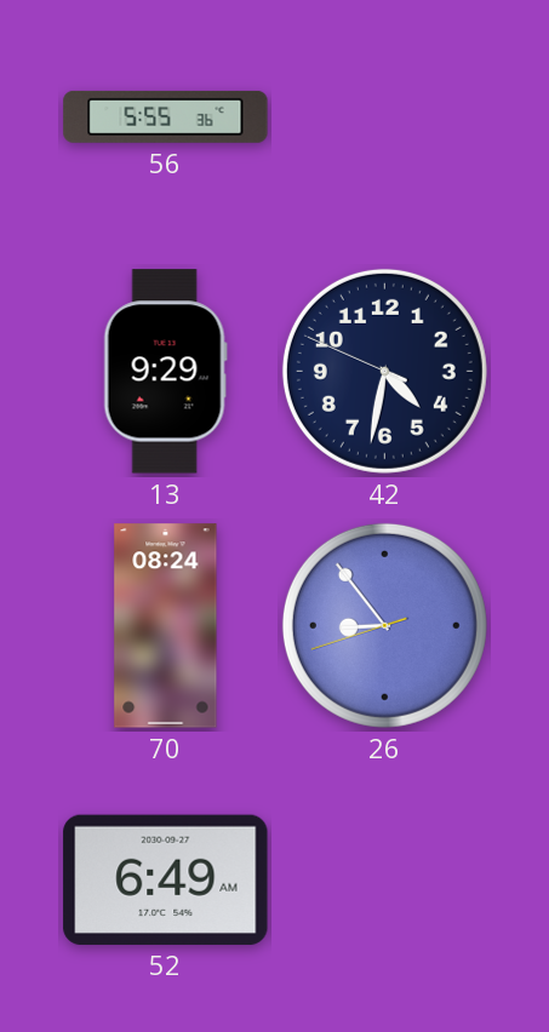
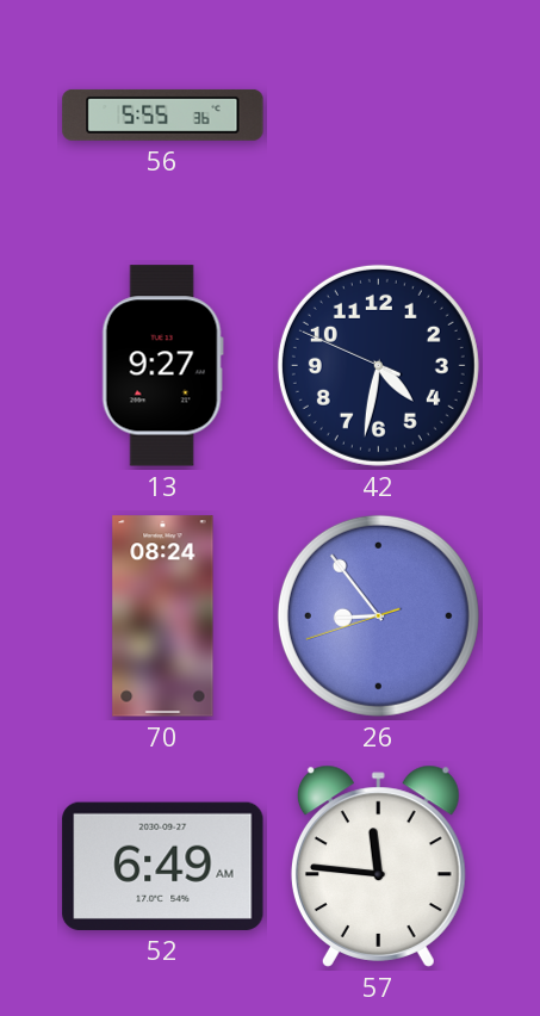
13: 9:29 -> 9:27 (162, 366)
57: none -> 11:46 (378, 866)
